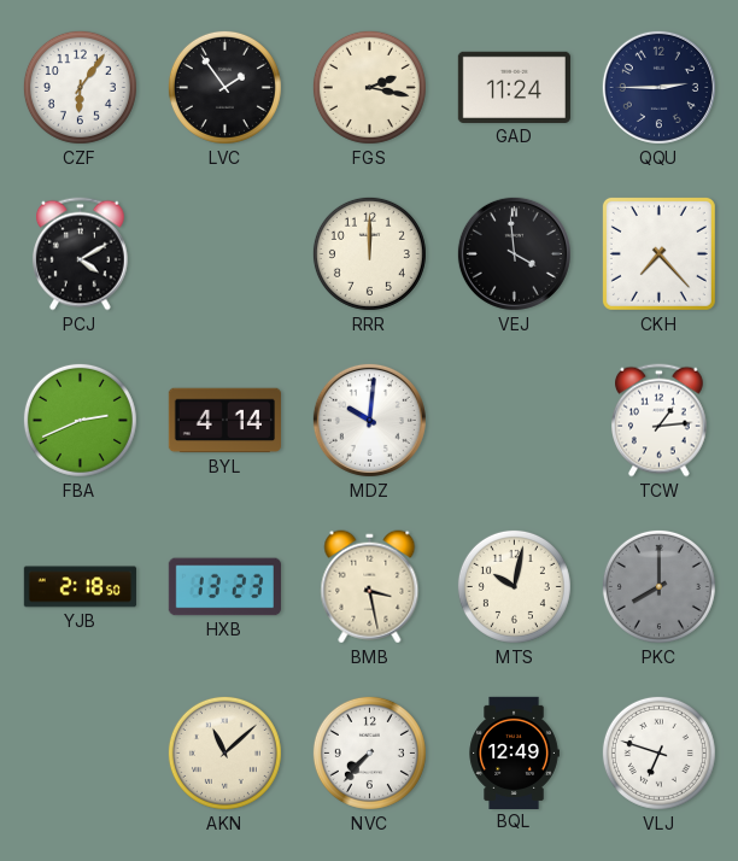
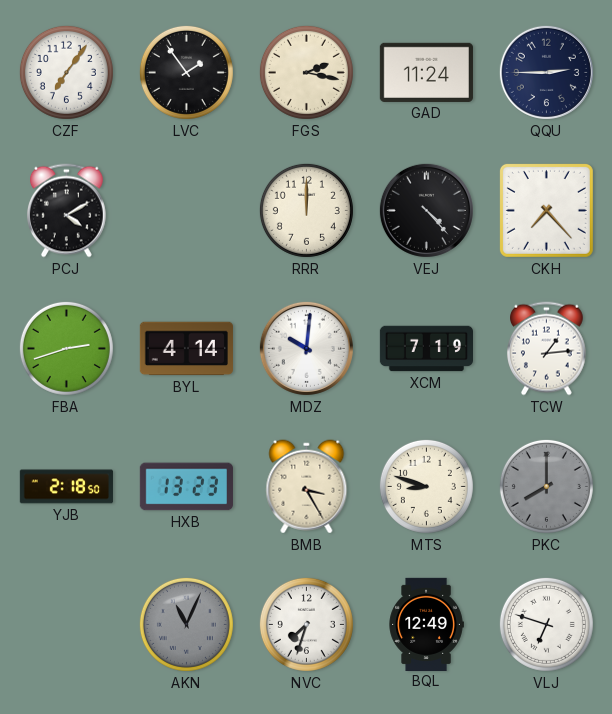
CZF: 6:06 -> 7:06 (66, 72)
VEJ: 3:59 -> 4:23 (426, 210)
FBA: 2:41 -> 2:42 (66, 348)
XCM: none -> 7:19 (426, 349)
BMB: 3:28 -> 3:25 (307, 487)
MTS: 10:02 -> 8:48 (426, 486)
AKN: 11:08 -> 11:04 (186, 624)
AKN dial: cream -> grey (186, 624)
NVC: 7:37 -> 7:33 (306, 624)
